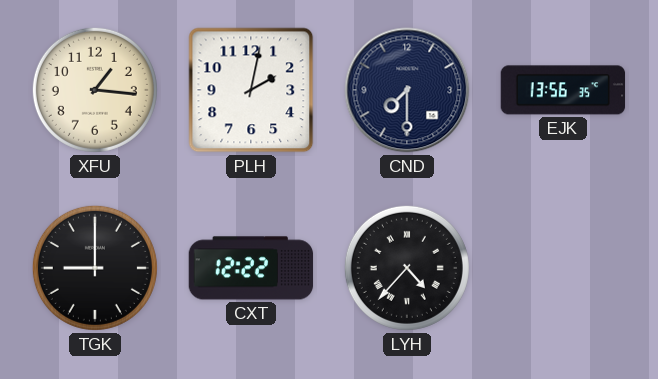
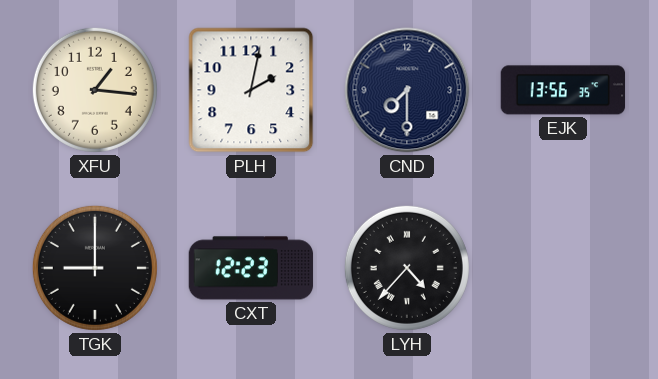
CXT: 12:22 -> 12:23 (251, 268)
